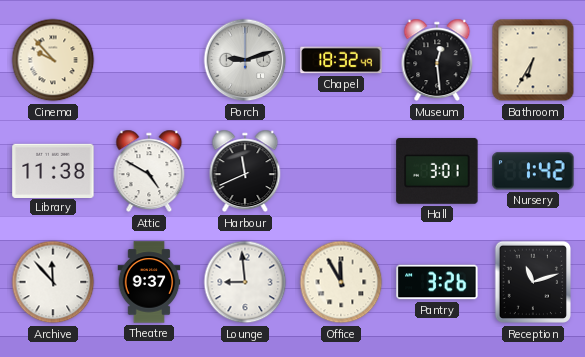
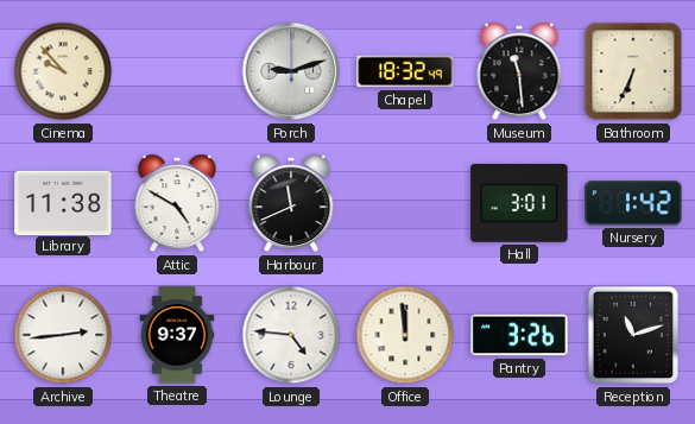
Museum: 12:29 -> 11:29 (519, 71)
Bathroom: 6:35 -> 6:34 (633, 71)
Archive: 11:53 -> 2:44 (63, 335)
Lounge: 8:59 -> 4:46 (291, 335)
Office: 11:55 -> 11:59 (405, 335)
